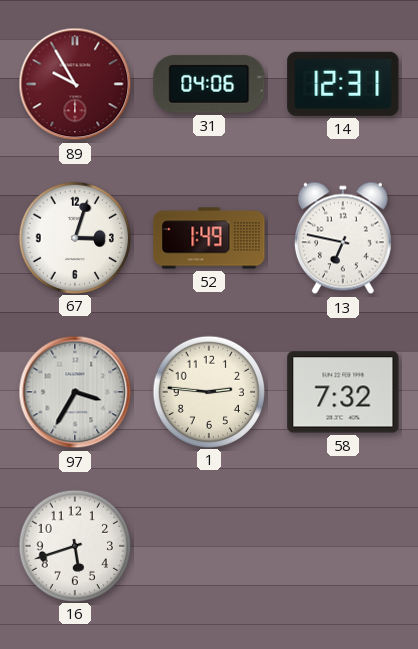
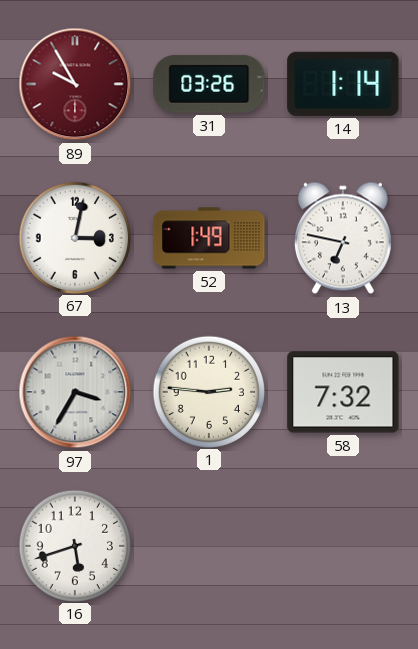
31: 04:06 -> 03:26 (209, 84)
14: 12:31 -> 1:14 (343, 84)
67: 3:03 -> 3:02 (74, 237)
